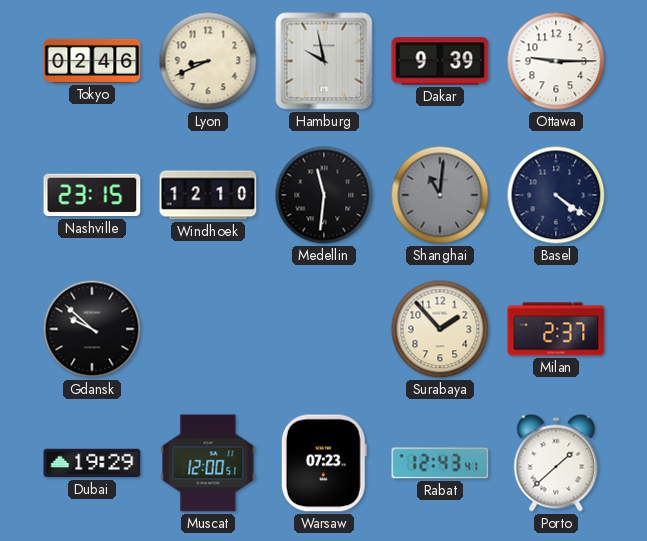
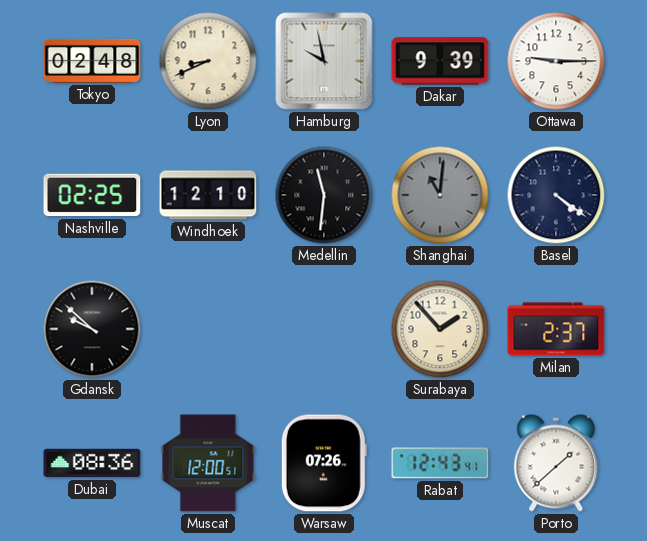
Tokyo: 02:46 -> 02:48 (92, 61)
Nashville: 23:15 -> 02:25 (92, 195)
Dubai: 19:29 -> 08:36 (92, 463)
Warsaw: 07:23 -> 07:26 (324, 463)
